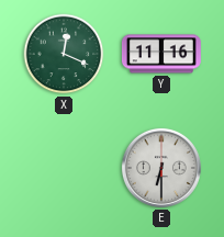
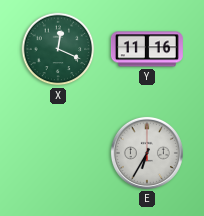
E: 6:30 -> 6:35 (147, 153)
